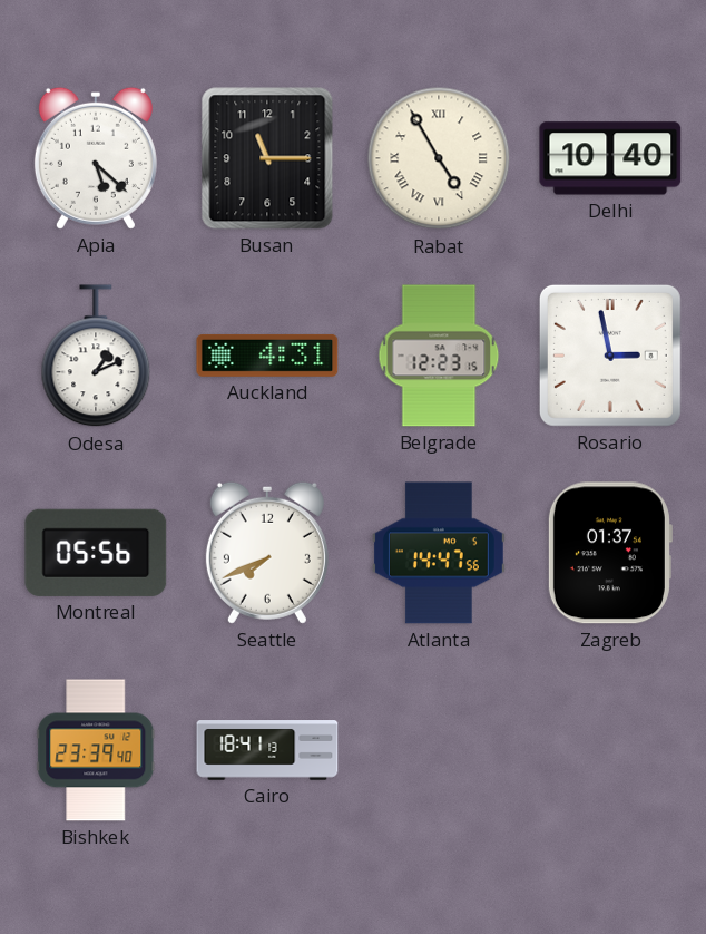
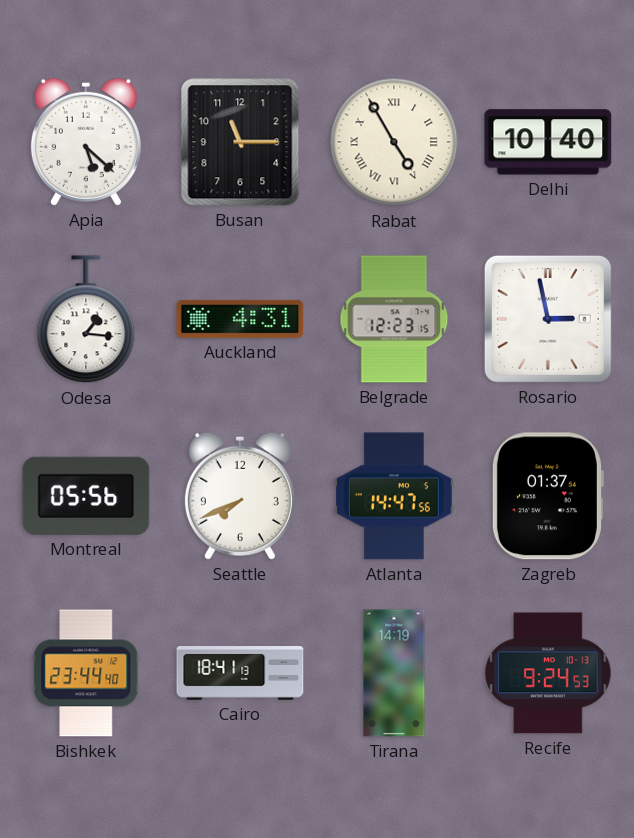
Odesa: 1:11 -> 1:16 (86, 320)
Bishkek: 23:39 -> 23:44 (86, 673)
Tirana: none -> 14:19 (394, 673)
Recife: none -> 9:24 (548, 673)
